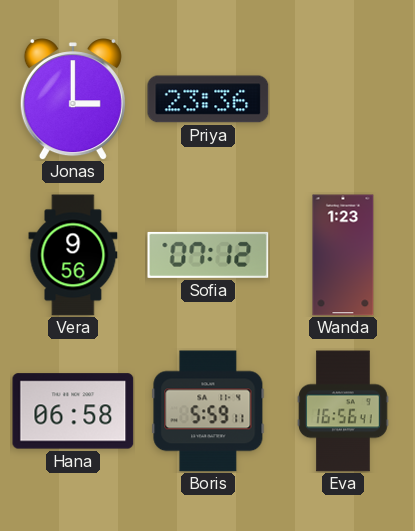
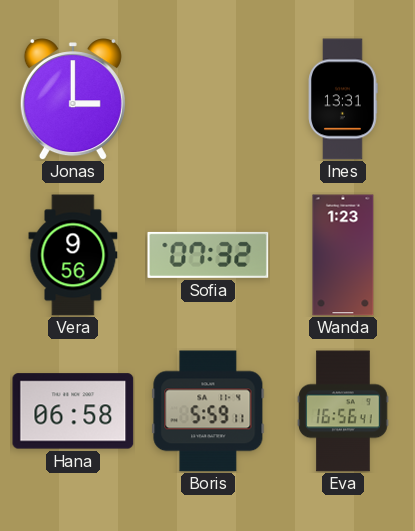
Priya: 23:36 -> none (208, 99)
Ines: none -> 13:31 (343, 99)
Sofia: 07:12 -> 07:32 (208, 255)
